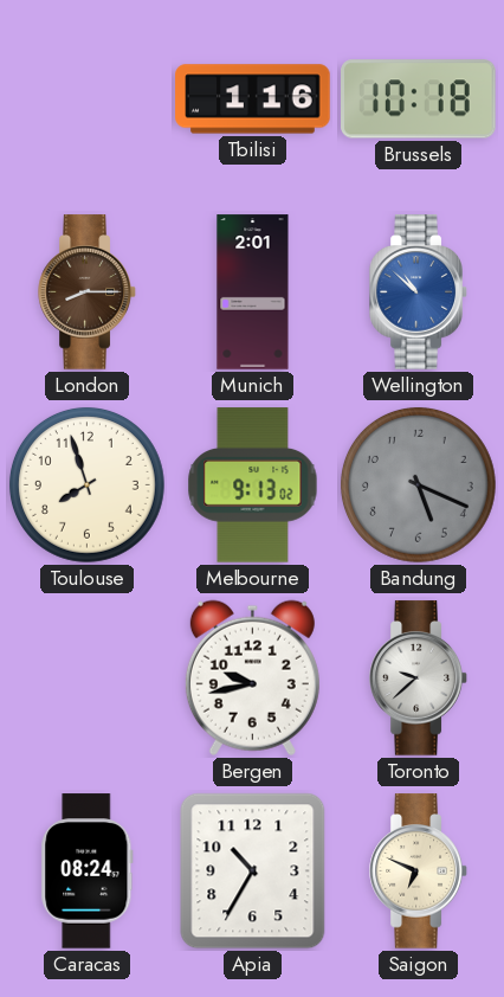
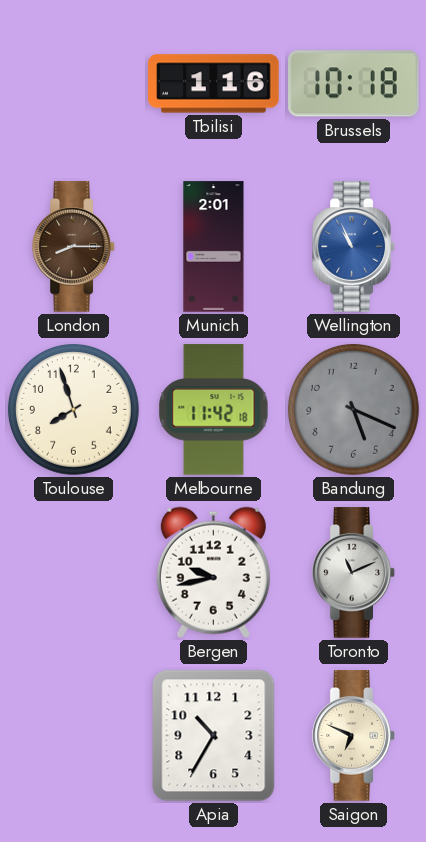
Wellington: 10:52 -> 10:56 (354, 247)
Melbourne: 9:13 -> 11:42 (214, 410)
Toronto: 9:38 -> 11:11 (354, 573)
Caracas: 08:24 -> none (88, 871)
